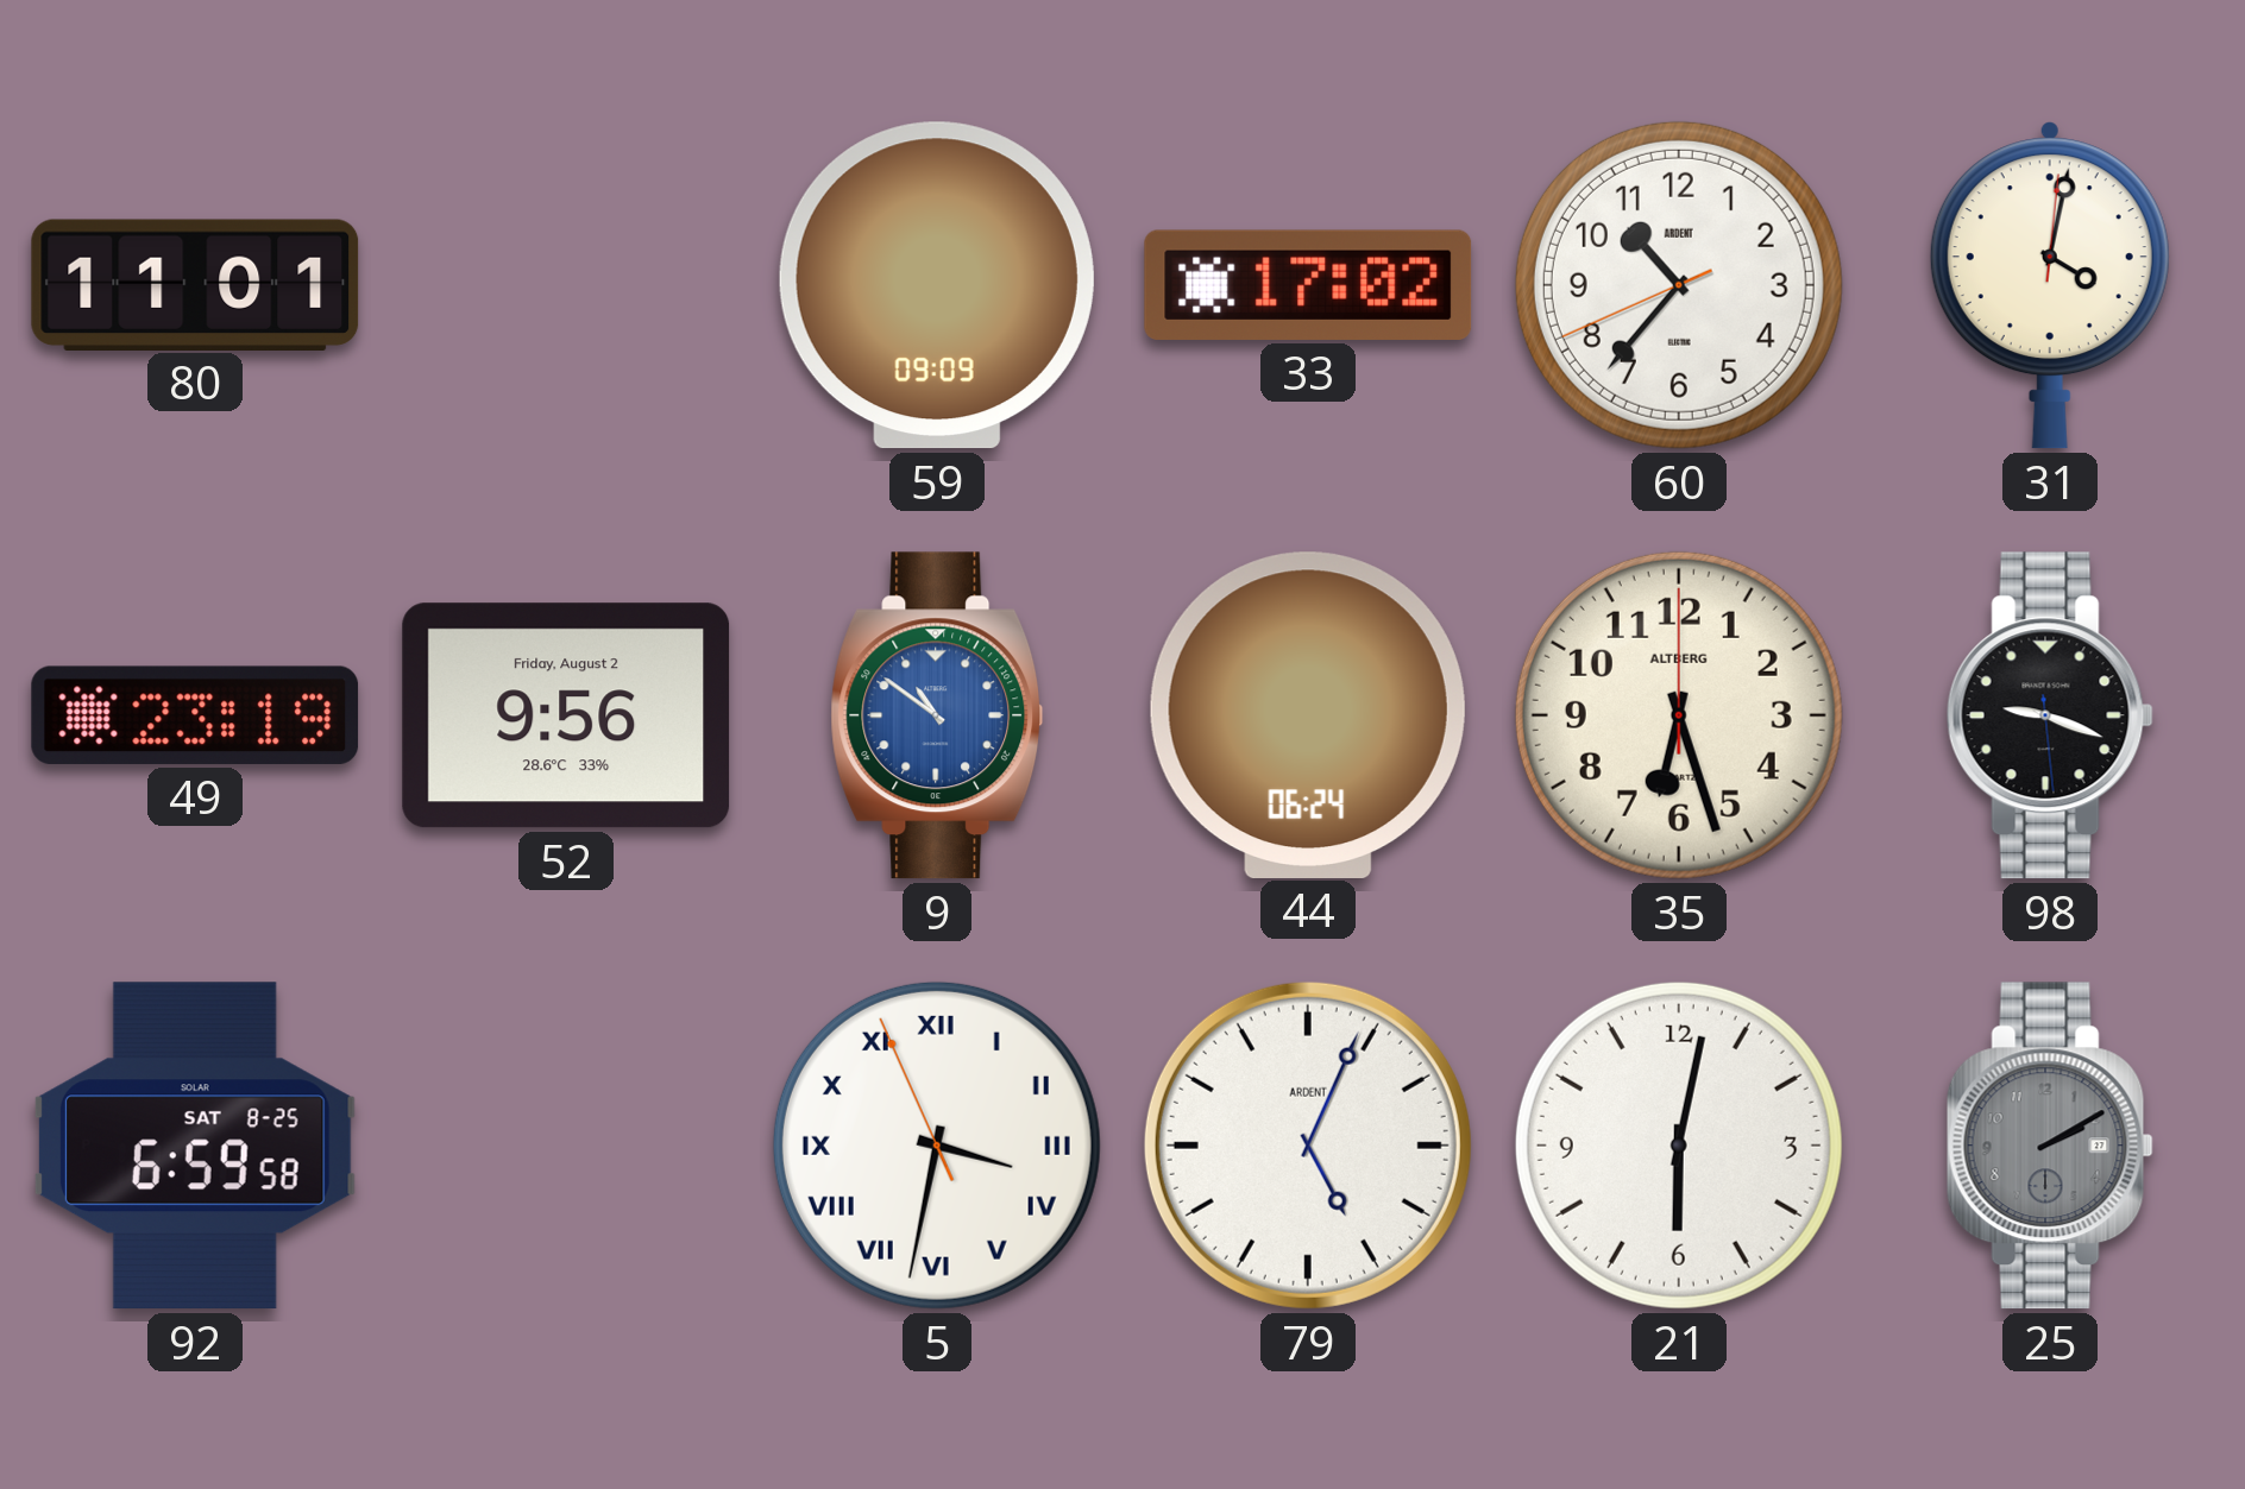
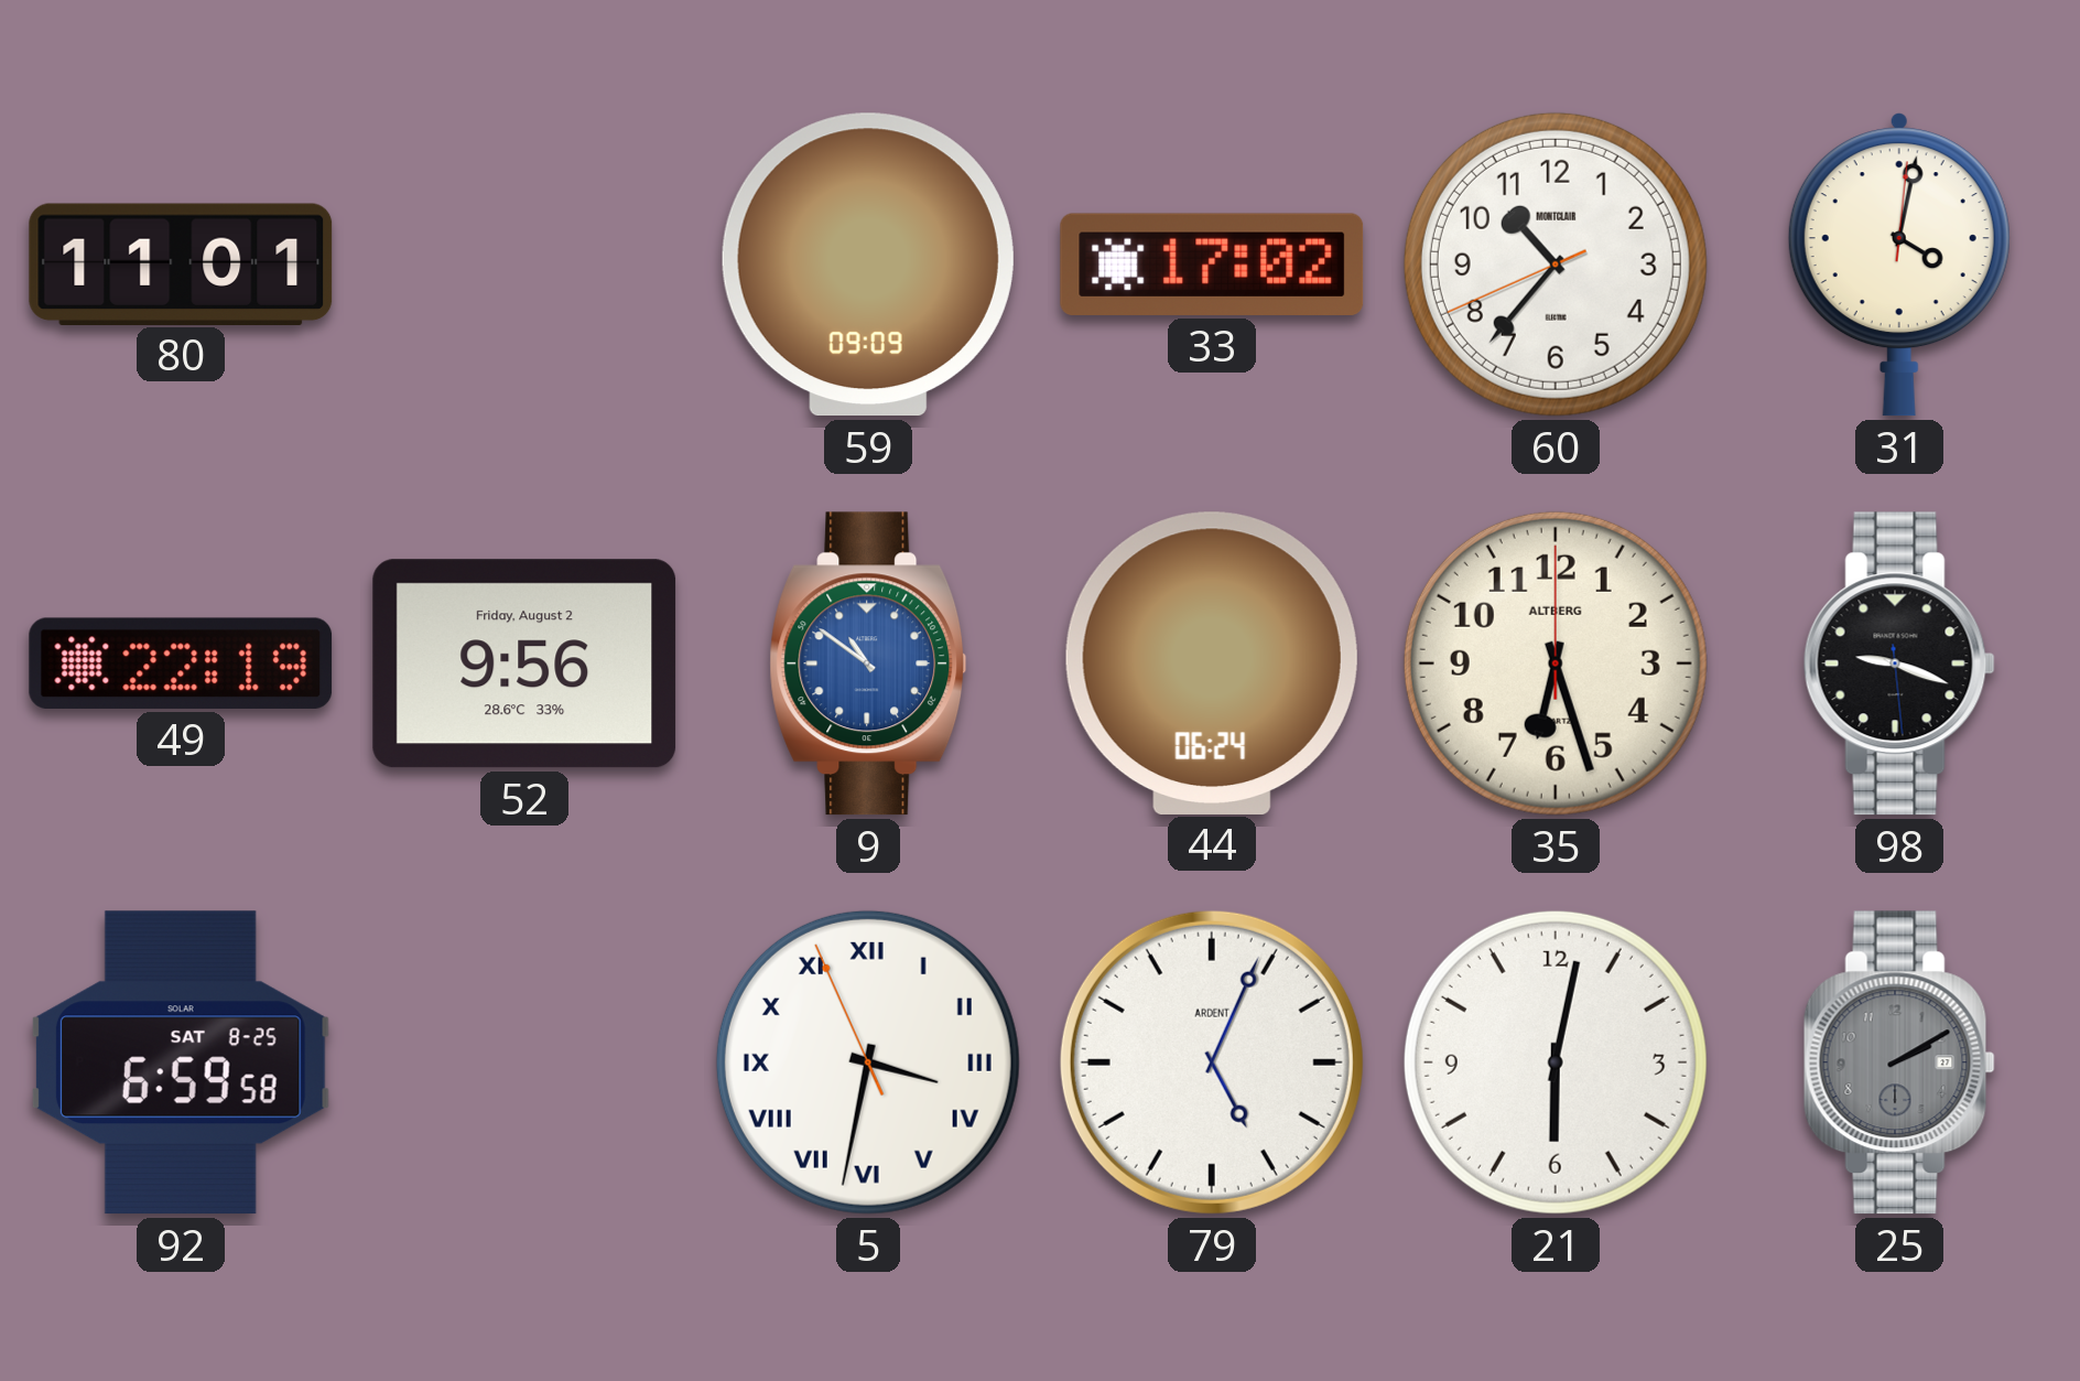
60 brand: ARDENT -> MONTCLAIR (1556, 265)
49: 23:19 -> 22:19 (181, 663)
